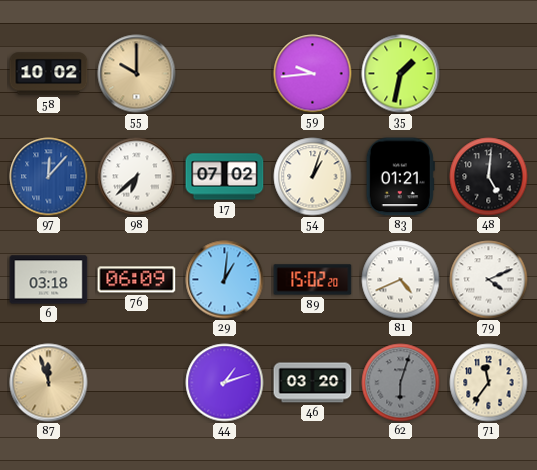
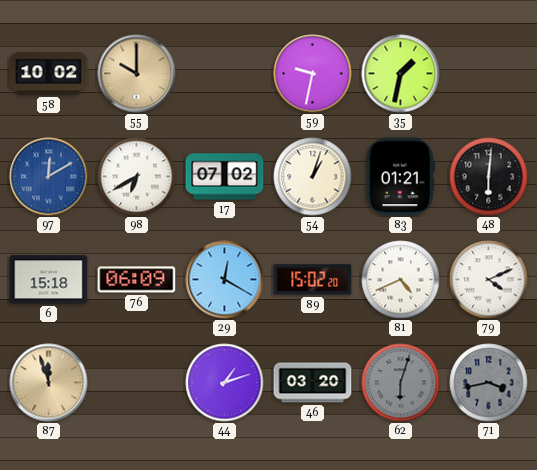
59: 9:44 -> 9:32 (313, 74)
97: 12:07 -> 12:10 (49, 177)
98: 6:38 -> 6:40 (137, 177)
48: 5:01 -> 6:01 (489, 177)
6: 03:18 -> 15:18 (49, 280)
29: 1:01 -> 12:20 (225, 280)
71: 11:36 -> 3:43 (489, 383)
71 dial: cream -> grey (489, 383)
